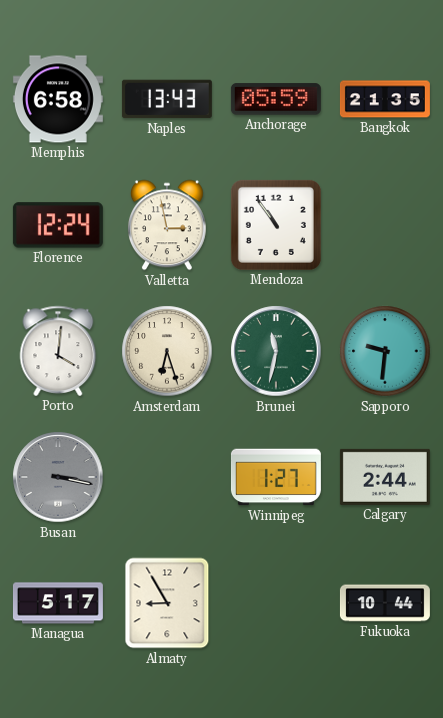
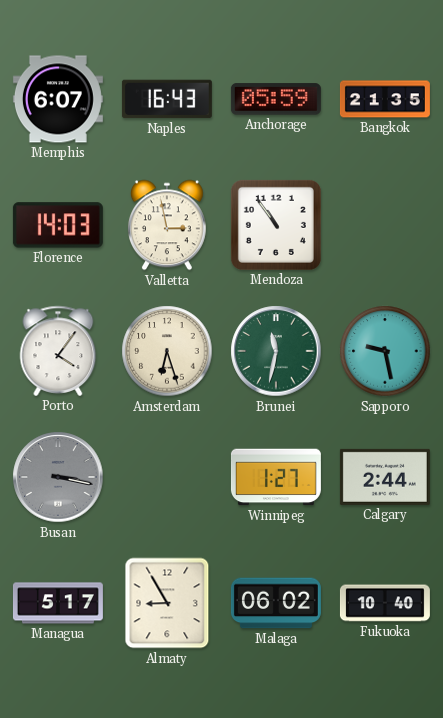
Memphis: 6:58 -> 6:07 (58, 99)
Naples: 13:43 -> 16:43 (167, 99)
Florence: 12:24 -> 14:03 (58, 225)
Porto: 4:01 -> 4:06 (58, 351)
Sapporo: 9:31 -> 9:28 (385, 351)
Malaga: none -> 06:02 (276, 603)
Fukuoka: 10:44 -> 10:40 (385, 603)
